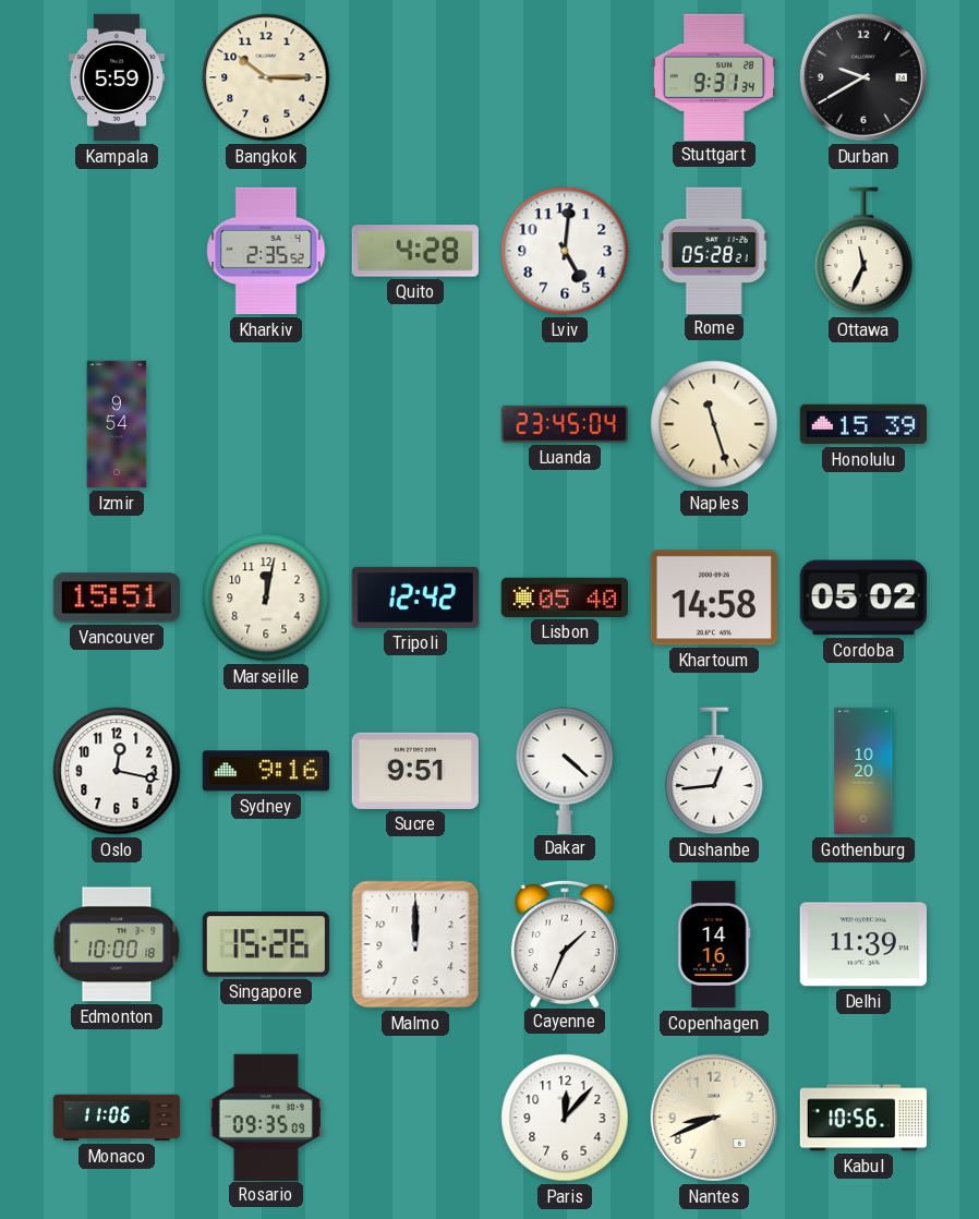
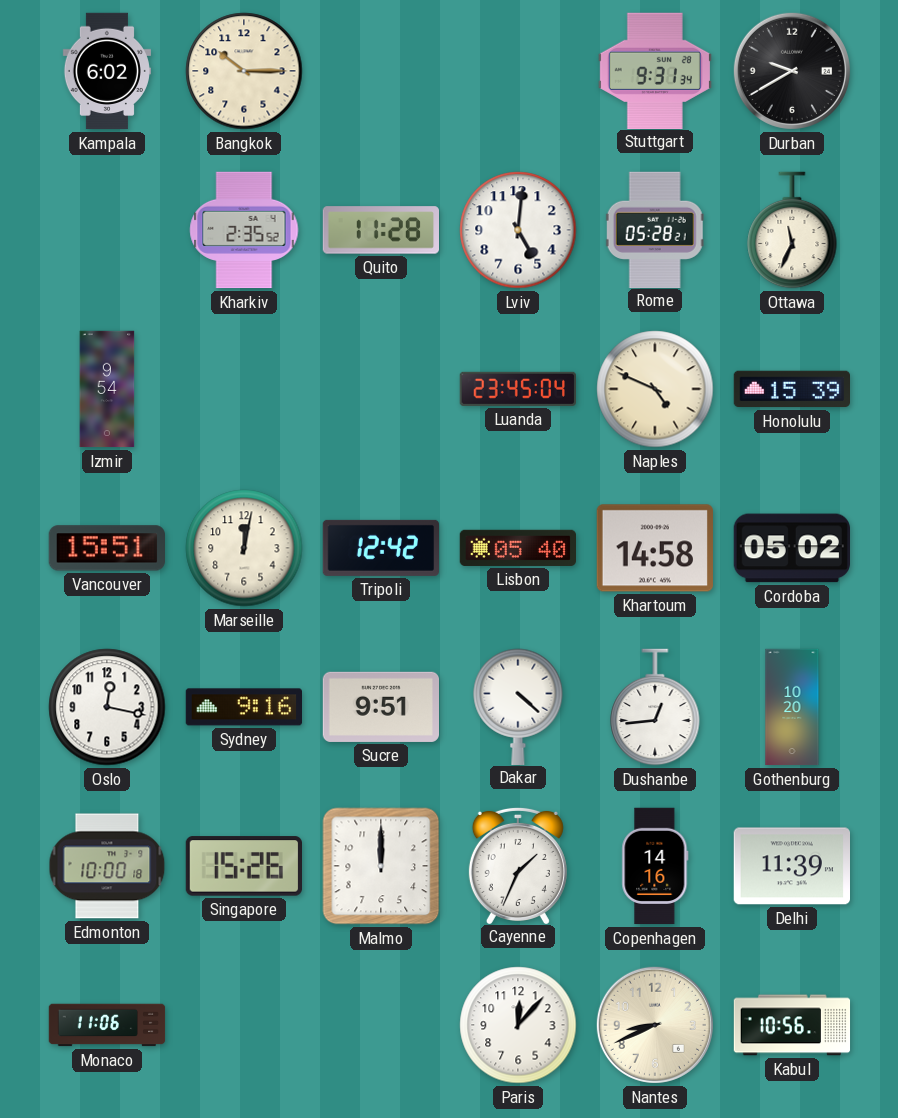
Kampala: 5:59 -> 6:02 (107, 71)
Quito: 4:28 -> 11:28 (380, 230)
Naples: 11:27 -> 4:49 (655, 389)
Rosario: 09:35 -> none (266, 1117)
